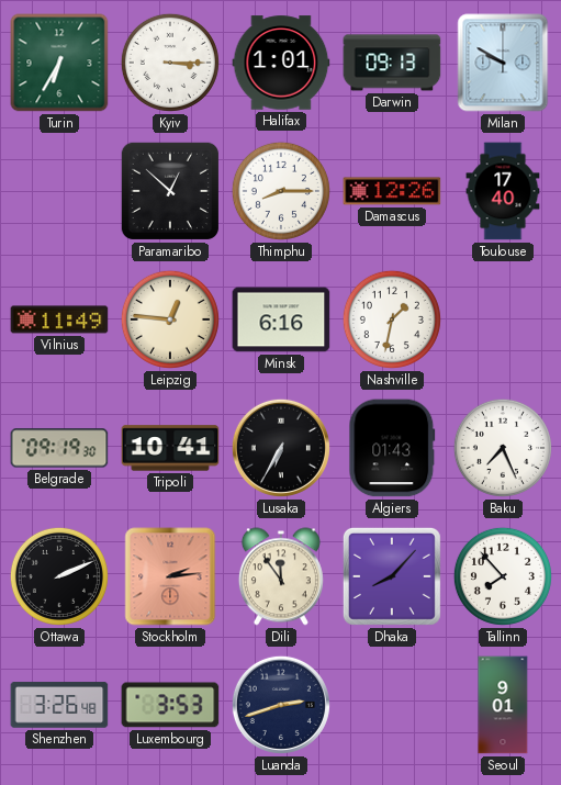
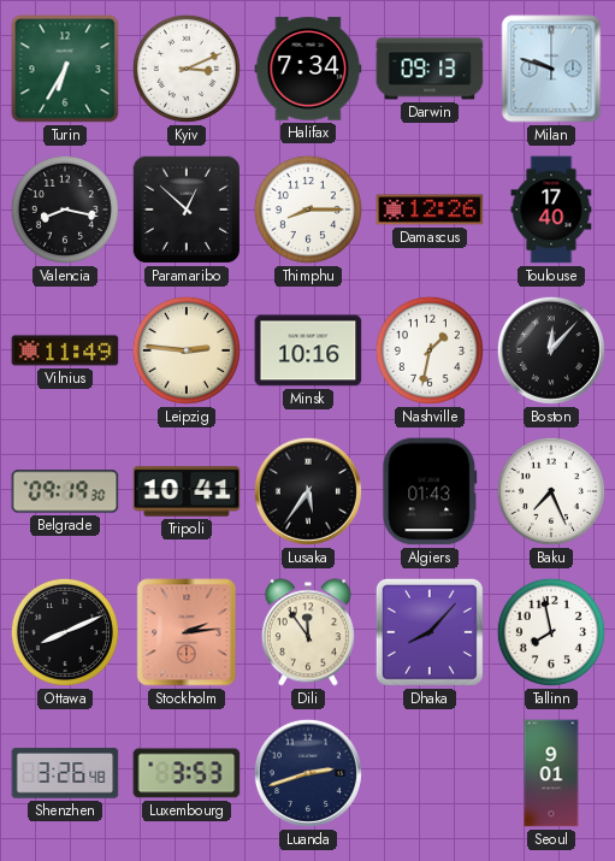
Kyiv: 3:15 -> 3:11 (187, 69)
Halifax: 1:01 -> 7:34 (308, 69)
Milan: 9:50 -> 9:48 (551, 69)
Valencia: none -> 8:17 (65, 210)
Leipzig: 12:46 -> 2:46 (187, 350)
Minsk: 6:16 -> 10:16 (308, 350)
Boston: none -> 12:07 (551, 350)
Lusaka: 6:35 -> 5:36 (308, 491)
Ottawa: 2:11 -> 8:11 (65, 632)
Tallinn: 7:53 -> 7:58 (551, 632)
